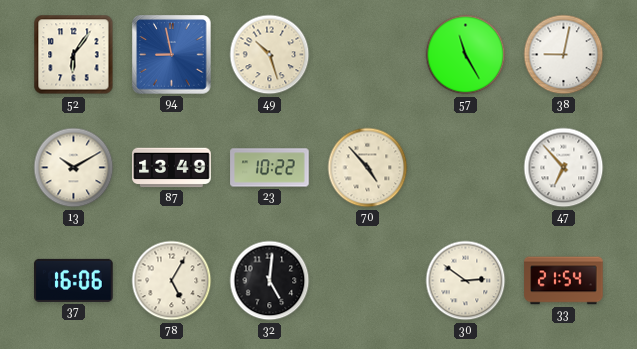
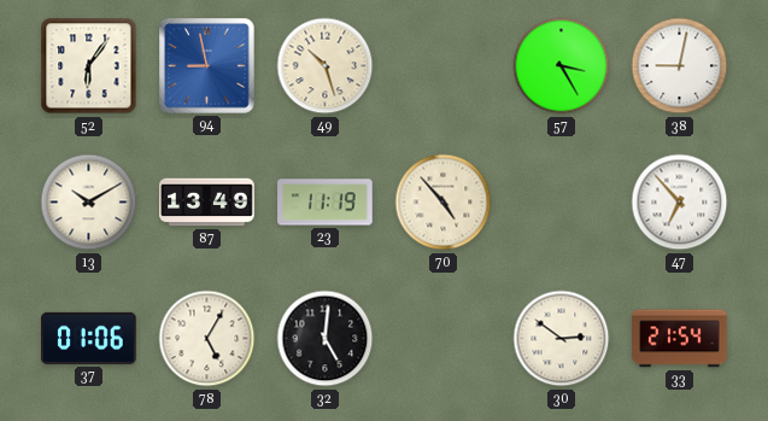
57: 11:25 -> 3:25 (562, 66)
23: 10:22 -> 11:19 (326, 203)
37: 16:06 -> 01:06 (89, 338)
